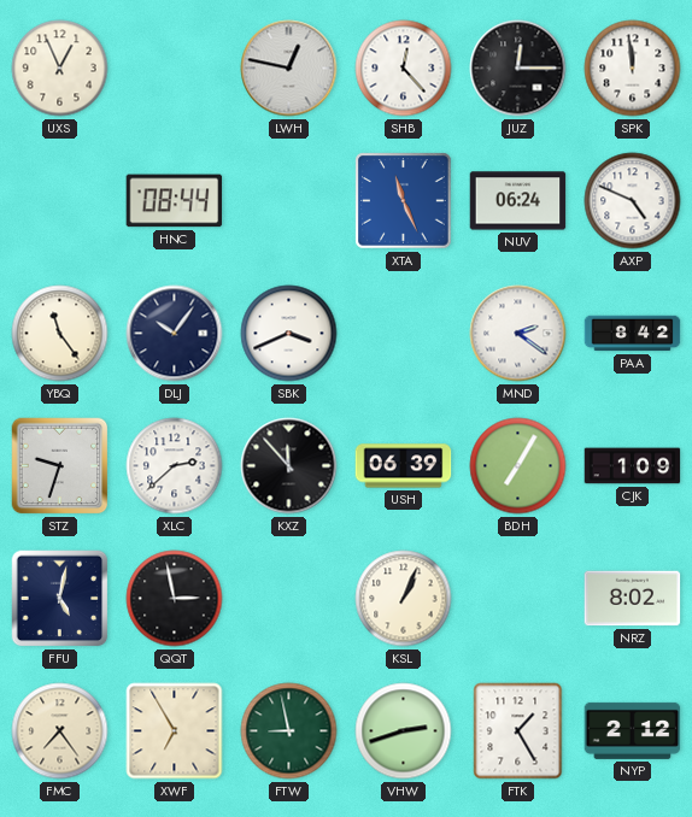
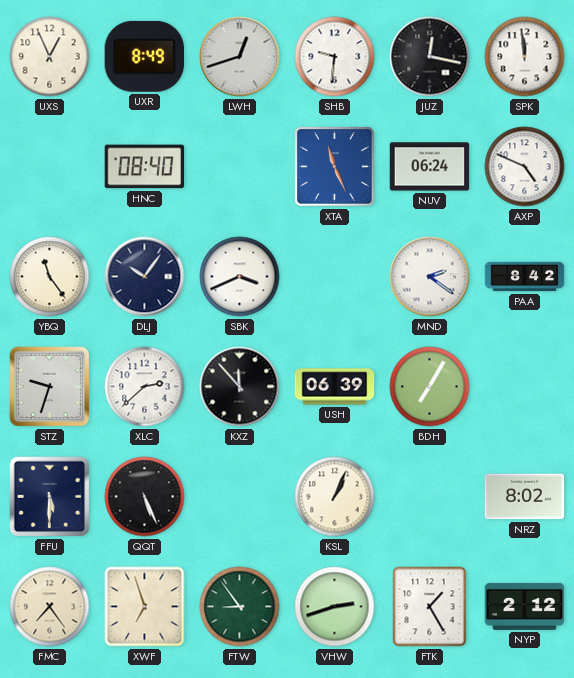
UXR: none -> 8:49 (144, 56)
LWH: 12:47 -> 12:42 (240, 57)
SHB: 12:23 -> 9:31 (335, 57)
JUZ: 12:15 -> 12:17 (430, 57)
HNC: 08:44 -> 08:40 (145, 167)
CJK: 1:09 -> none (633, 466)
FFU: 5:02 -> 5:30 (50, 497)
QQT: 2:58 -> 5:26 (145, 497)
XWF: 6:55 -> 6:57 (145, 607)
FTW: 8:58 -> 8:54 (240, 607)
